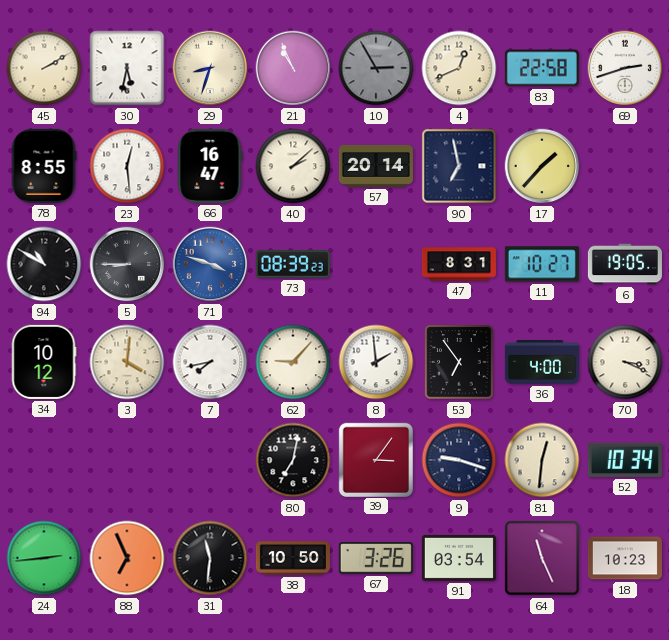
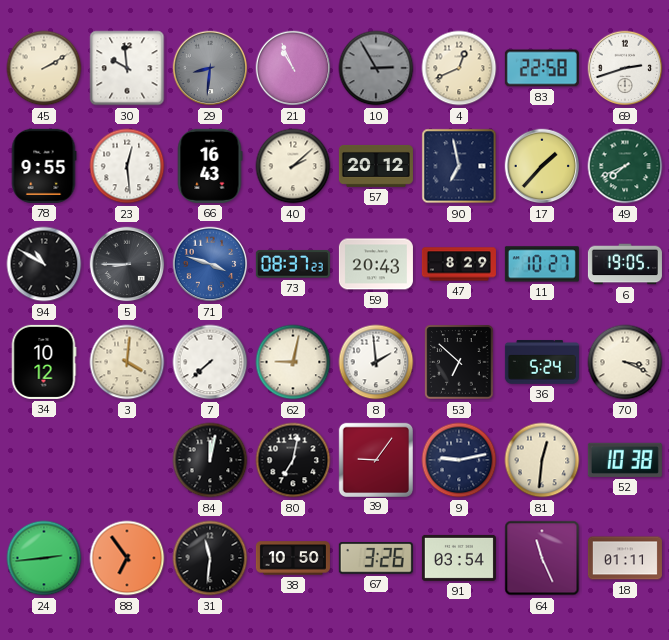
30: 5:32 -> 9:59 (127, 68)
29: 8:33 -> 8:31 (210, 68)
29 dial: cream -> grey (210, 68)
78: 8:55 -> 9:55 (44, 166)
66: 16:47 -> 16:43 (210, 166)
57: 20:14 -> 20:12 (376, 166)
49: none -> 7:41 (625, 166)
73: 08:39 -> 08:37 (293, 264)
59: none -> 20:43 (376, 264)
47: 8:31 -> 8:29 (459, 264)
7: 7:43 -> 7:38 (210, 362)
62: 9:07 -> 9:02 (293, 362)
53: 6:54 -> 6:52 (459, 362)
36: 4:00 -> 5:24 (542, 362)
84: none -> 12:02 (210, 460)
39: 3:06 -> 9:06 (375, 459)
9: 9:18 -> 9:13 (459, 460)
52: 10:34 -> 10:38 (625, 460)
88: 6:56 -> 6:54 (127, 558)
18: 10:23 -> 01:11 (625, 558)
